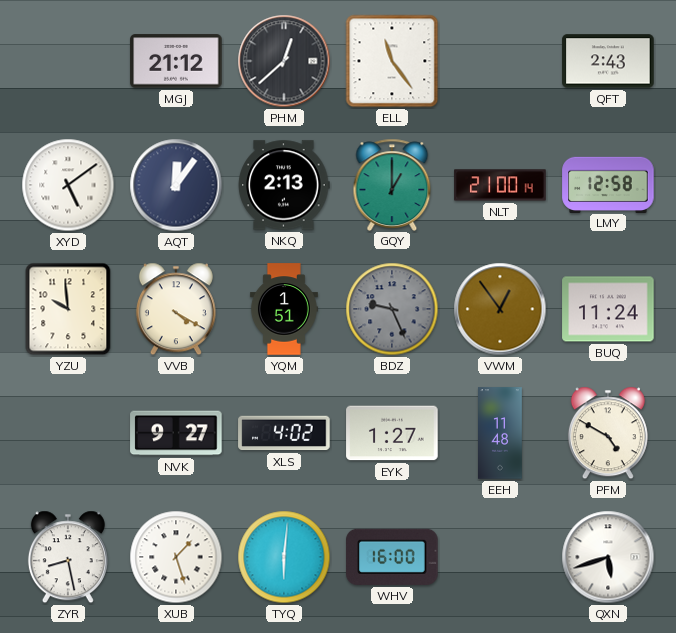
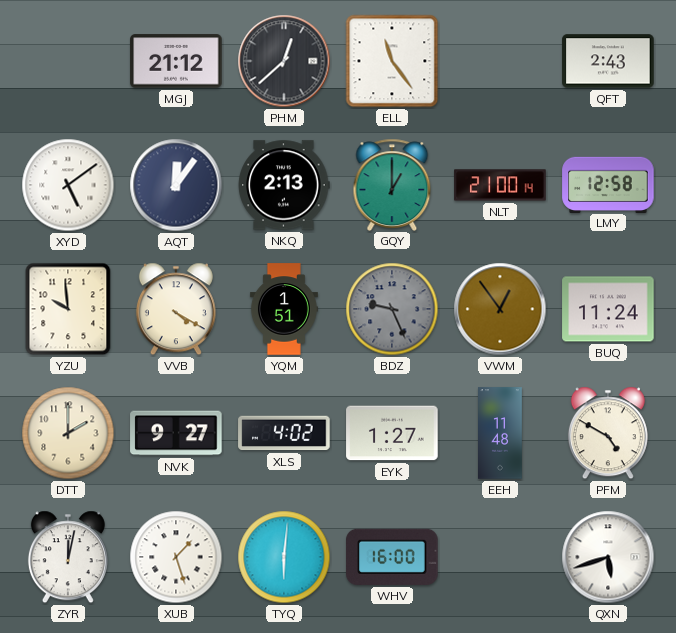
DTT: none -> 2:00 (68, 433)
ZYR: 8:28 -> 12:02 (68, 557)
